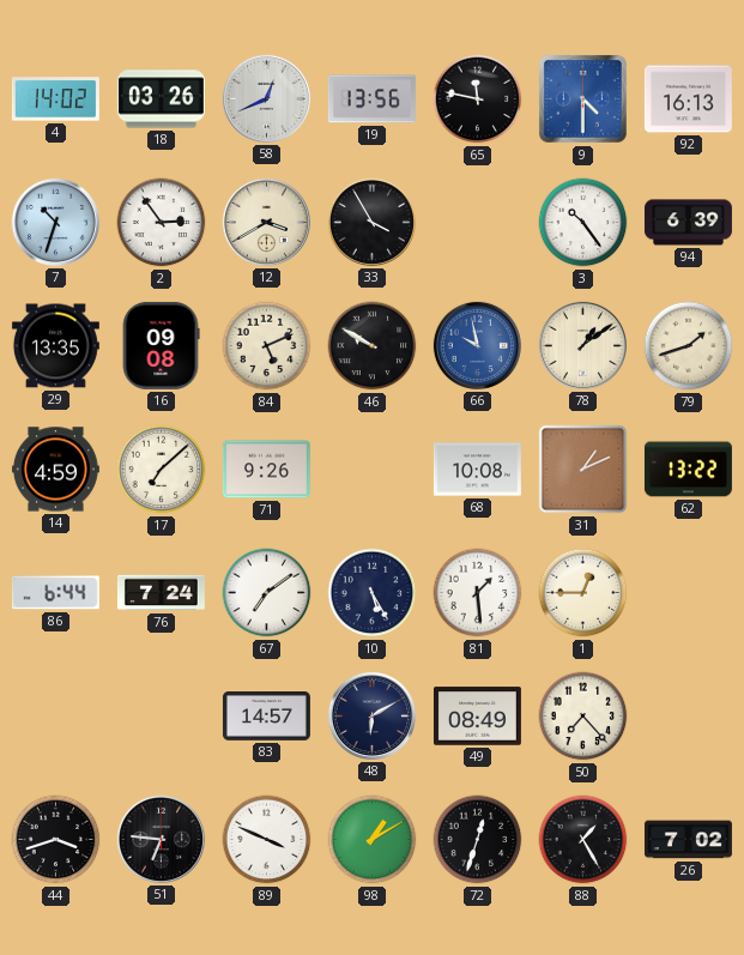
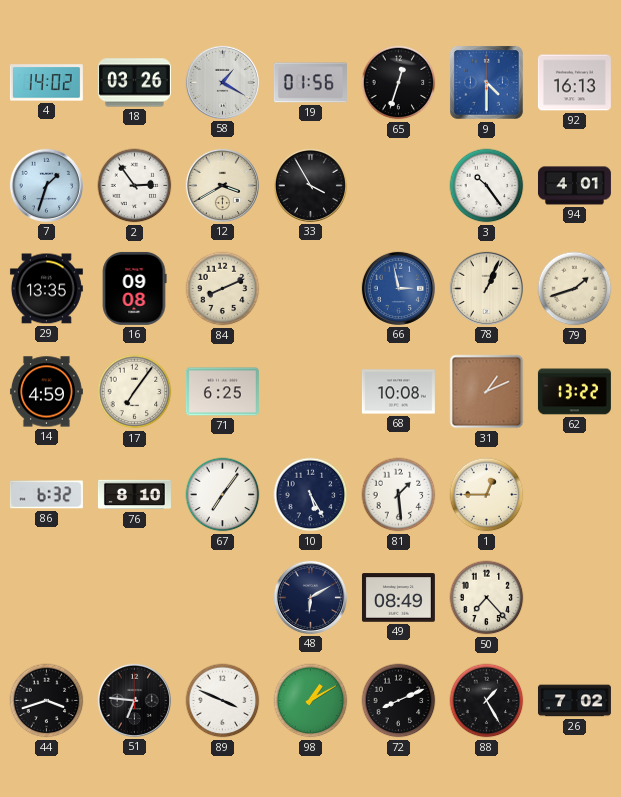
58: 12:41 -> 1:20 (222, 82)
19: 13:56 -> 01:56 (310, 83)
65: 11:47 -> 12:33 (399, 83)
7: 10:33 -> 1:33 (46, 185)
94: 6:39 -> 4:01 (574, 186)
84: 5:11 -> 8:11 (223, 289)
46: 9:50 -> none (373, 346)
66: 9:58 -> 2:58 (398, 288)
78: 1:09 -> 1:04 (486, 288)
17: 7:08 -> 7:06 (135, 392)
71: 9:26 -> 6:25 (222, 392)
86: 6:44 -> 6:32 (46, 495)
76: 7:24 -> 8:10 (134, 495)
67: 7:09 -> 7:06 (223, 495)
83: 14:57 -> none (266, 717)
72: 12:33 -> 8:11 (399, 701)
